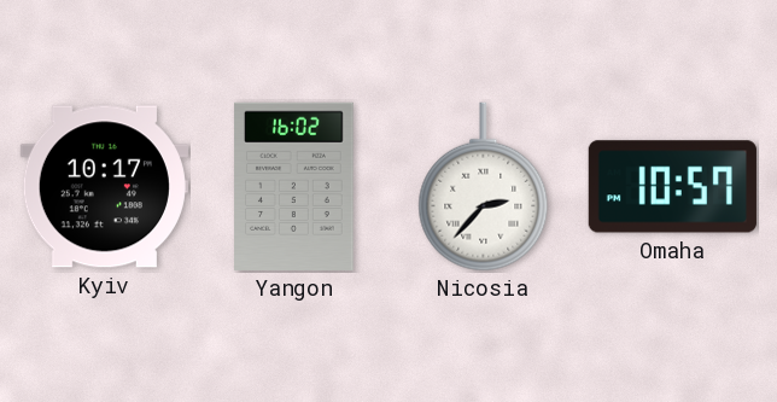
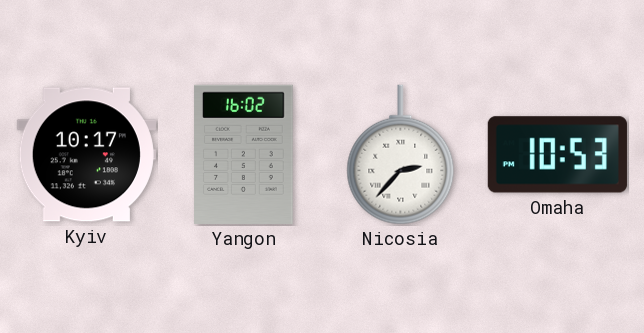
Omaha: 10:57 -> 10:53 (557, 155)
